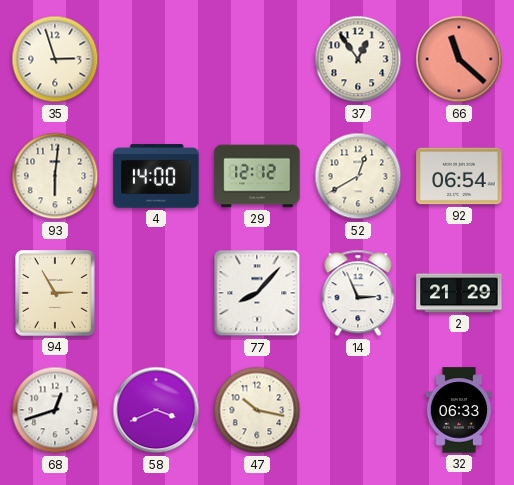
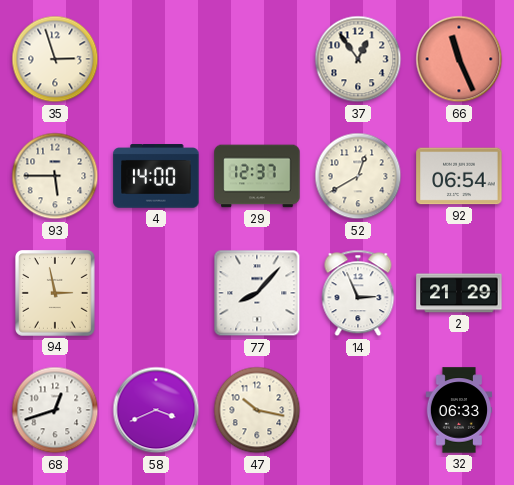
66: 11:22 -> 11:26 (459, 59)
93: 6:01 -> 5:45 (55, 176)
29: 12:12 -> 12:37 (257, 176)
94: 2:55 -> 2:58 (56, 294)
